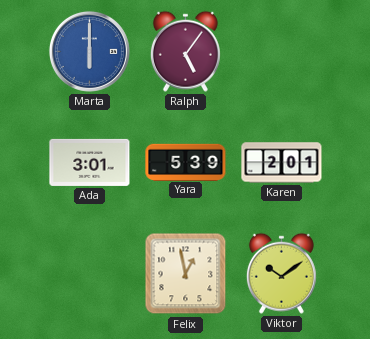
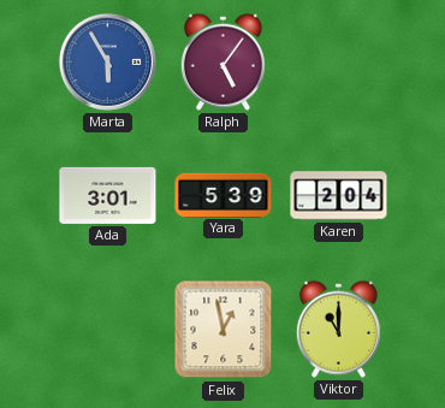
Marta: 6:00 -> 5:55 (107, 61)
Karen: 2:01 -> 2:04 (339, 196)
Viktor: 10:09 -> 11:00 (338, 329)
